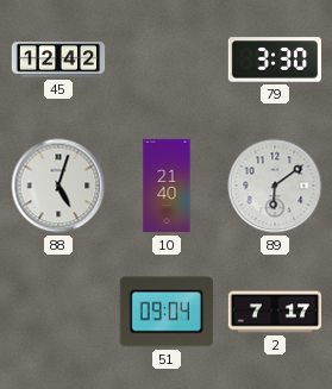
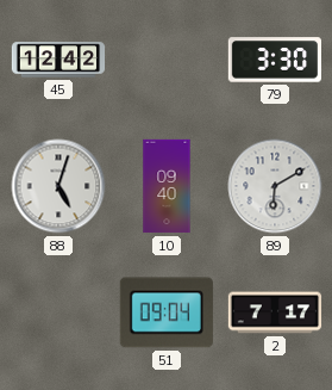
10: 21:40 -> 09:40 (167, 186)
89: 6:09 -> 6:10 (275, 186)
